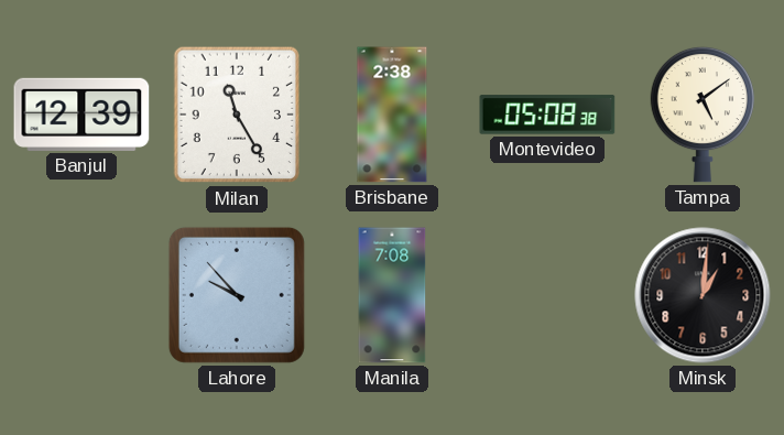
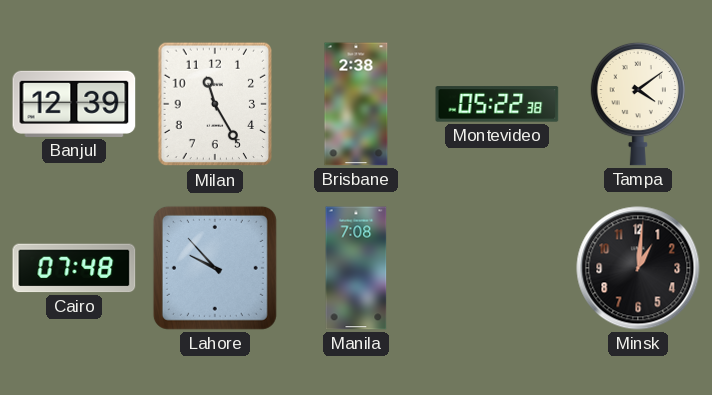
Montevideo: 05:08 -> 05:22 (497, 104)
Tampa: 5:09 -> 4:09 (638, 104)
Cairo: none -> 07:48 (74, 268)
